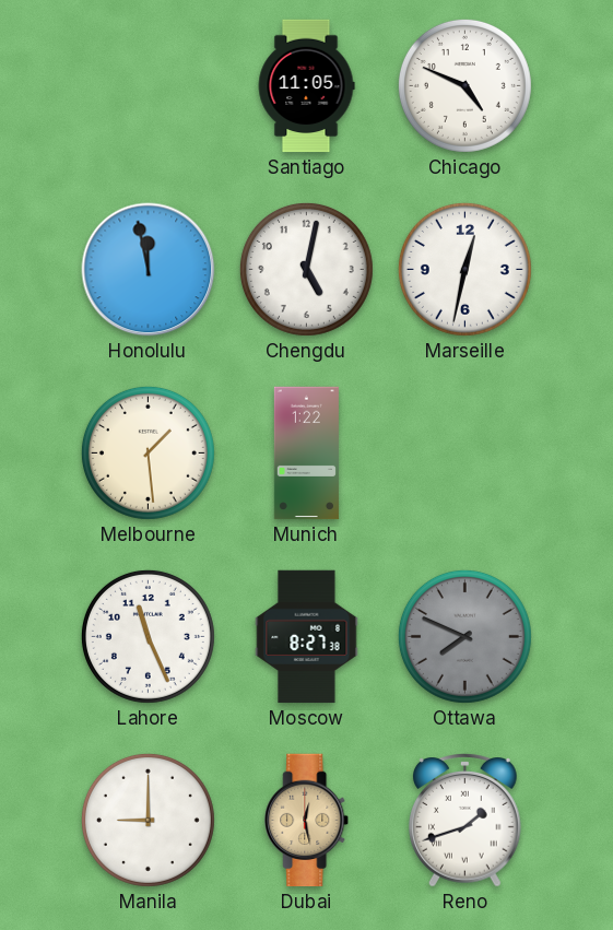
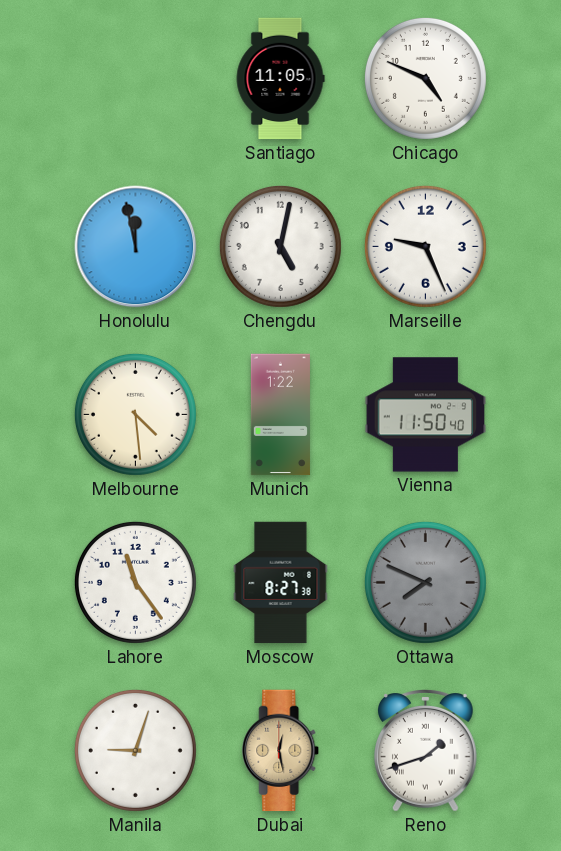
Marseille: 12:32 -> 9:26 (425, 246)
Melbourne: 1:29 -> 4:29 (135, 414)
Vienna: none -> 11:50 (426, 415)
Lahore: 11:26 -> 11:24 (135, 582)
Manila: 9:00 -> 9:03 (135, 750)
